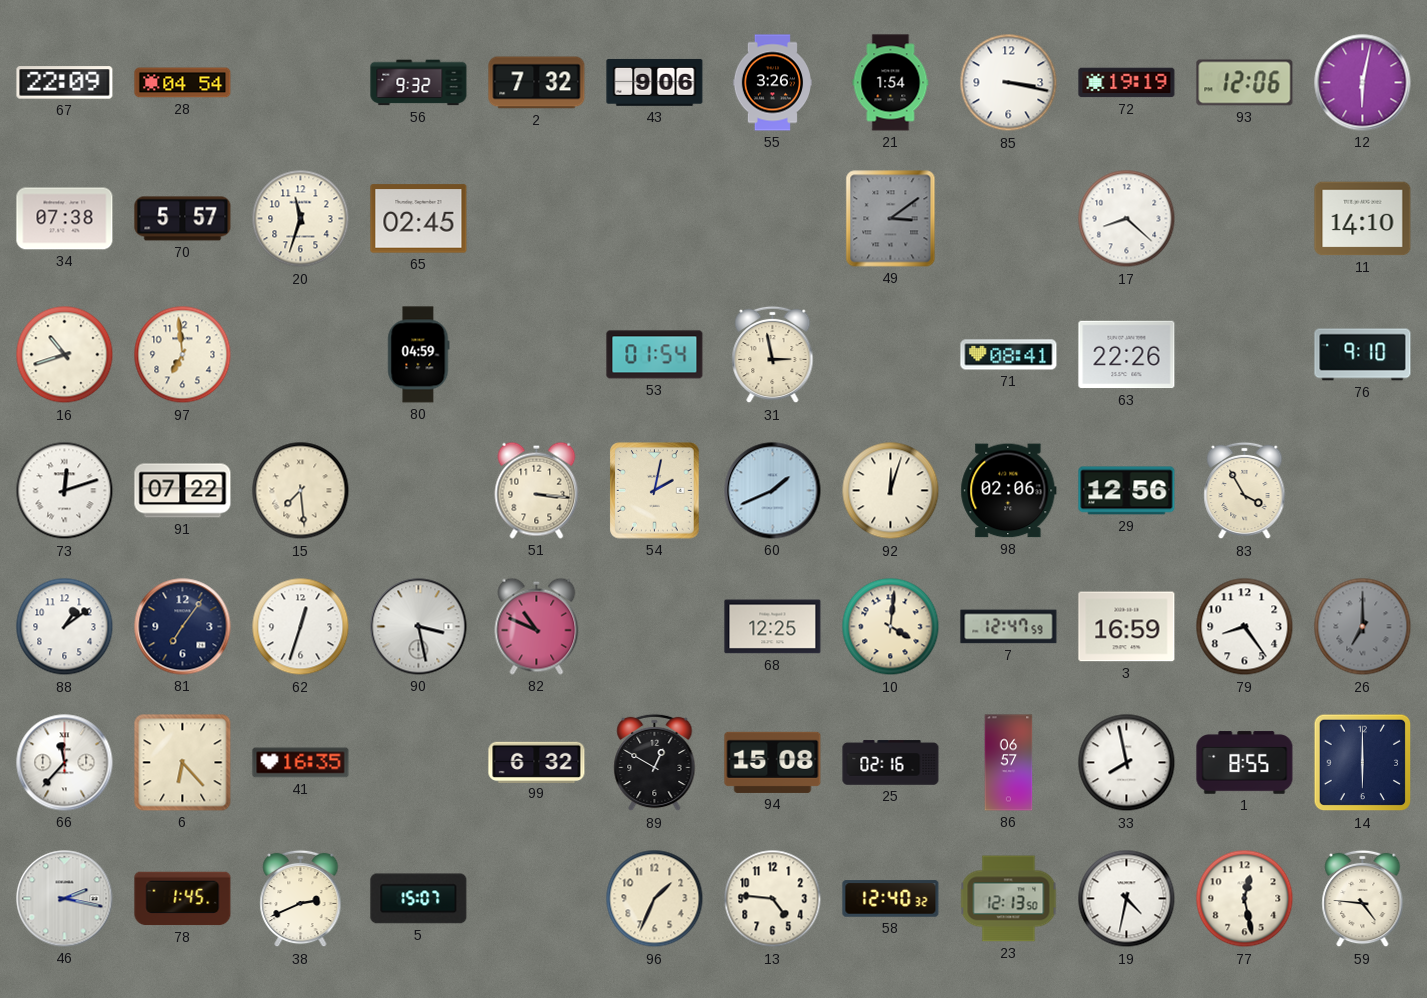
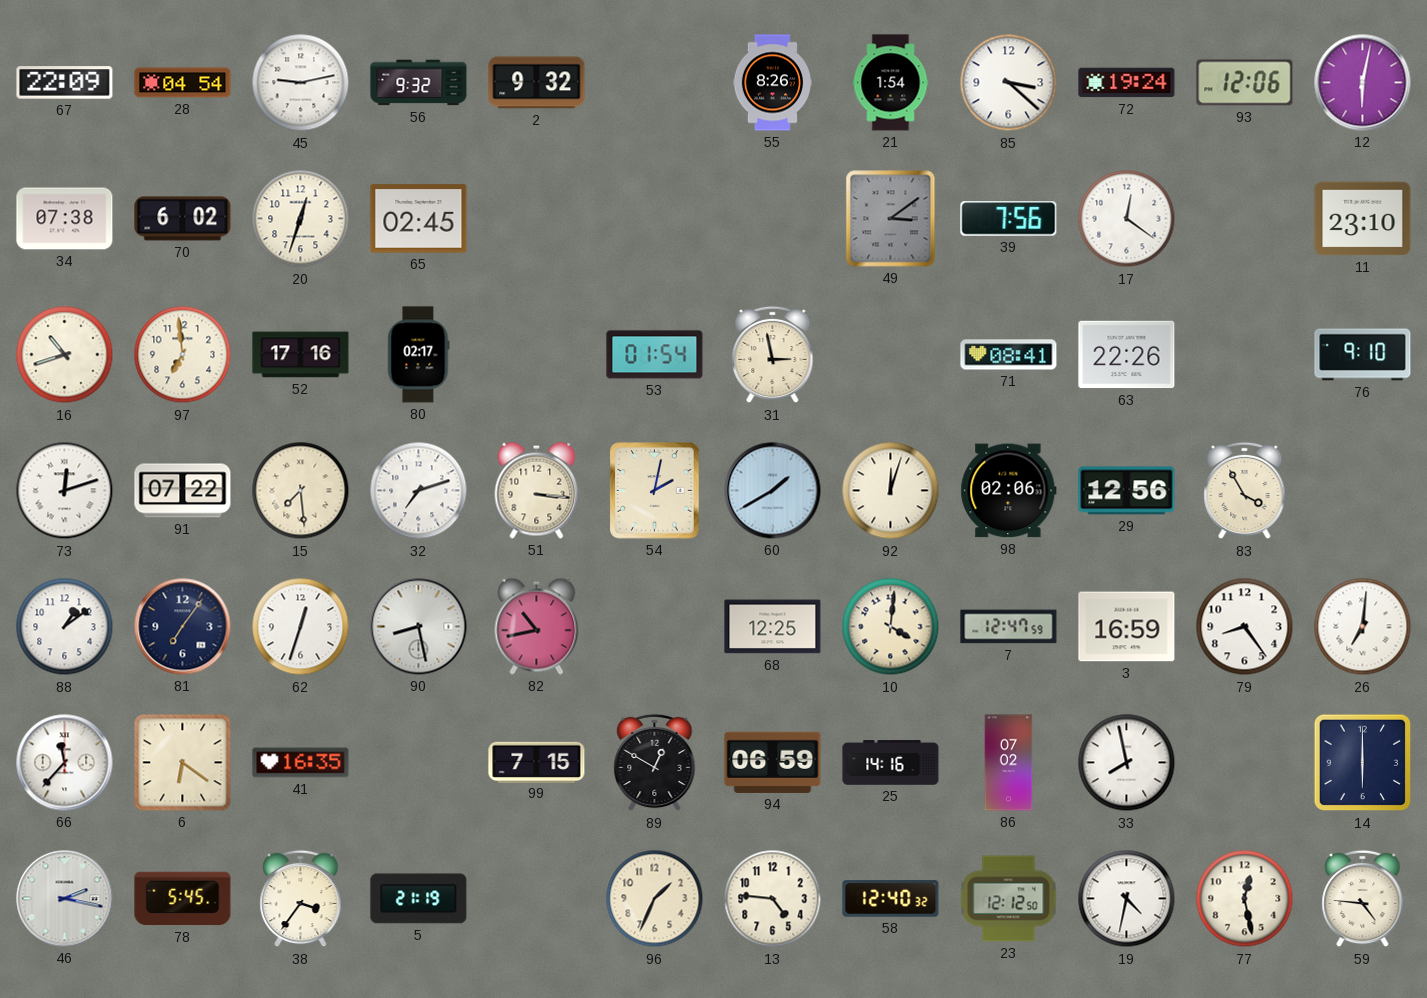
45: none -> 9:13 (301, 83)
2: 7:32 -> 9:32 (537, 83)
43: 9:06 -> none (655, 83)
55: 3:26 -> 8:26 (772, 83)
85: 3:17 -> 3:22 (1009, 83)
72: 19:19 -> 19:24 (1127, 83)
70: 5:57 -> 6:02 (183, 219)
20: 11:33 -> 12:33 (301, 219)
39: none -> 7:56 (1009, 219)
17: 8:22 -> 12:21 (1127, 219)
11: 14:10 -> 23:10 (1363, 219)
52: none -> 17:16 (301, 355)
80: 04:59 -> 02:17 (419, 355)
32: none -> 7:12 (419, 491)
60: 1:41 -> 1:40 (773, 491)
90: 3:28 -> 8:28 (419, 627)
82: 10:49 -> 10:43 (537, 626)
26: 7:00 -> 7:01 (1363, 627)
26 dial: grey -> white (1363, 627)
6: 6:23 -> 6:21 (183, 763)
99: 6:32 -> 7:15 (537, 762)
94: 15:08 -> 06:59 (773, 762)
25: 02:16 -> 14:16 (891, 763)
86: 06:57 -> 07:02 (1009, 763)
1: 8:55 -> none (1245, 763)
78: 1:45 -> 5:45 (183, 899)
38: 2:41 -> 3:36 (301, 899)
5: 15:07 -> 21:19 (419, 899)
23: 12:13 -> 12:12 (1009, 899)
